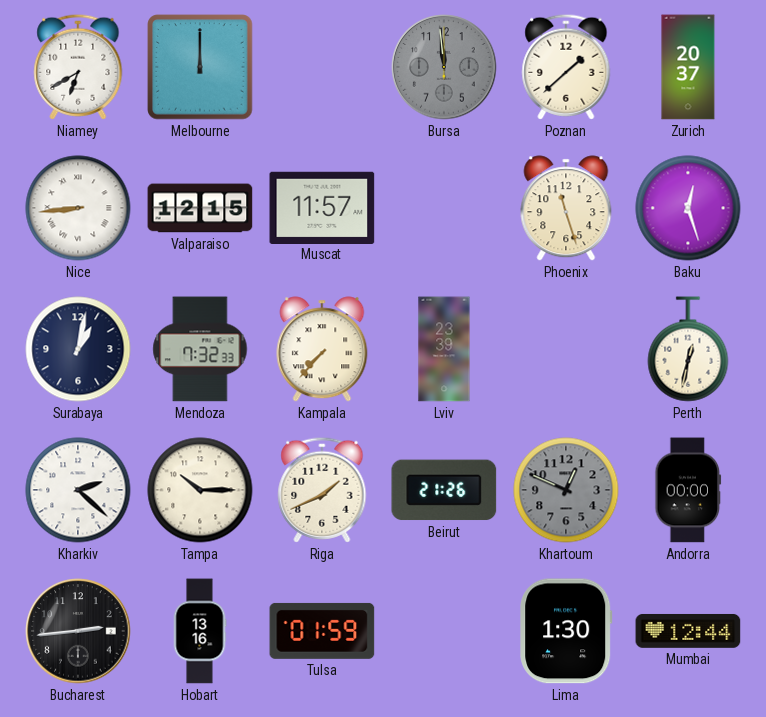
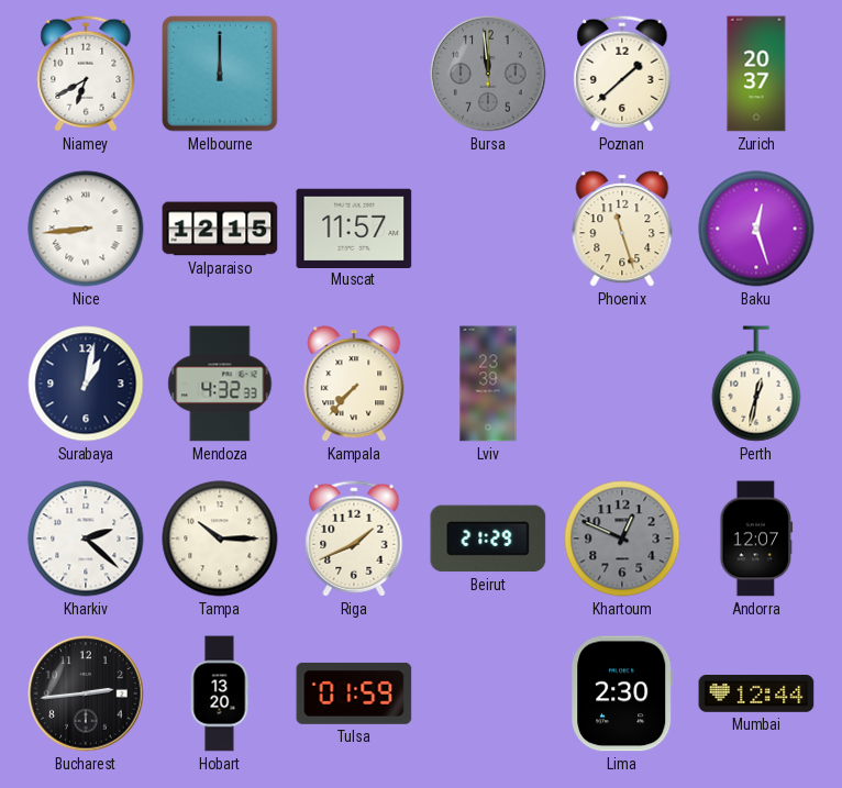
Mendoza: 7:32 -> 4:32 (220, 384)
Beirut: 21:26 -> 21:29 (488, 539)
Andorra: 00:00 -> 12:07 (756, 539)
Hobart: 13:16 -> 13:20 (220, 693)
Lima: 1:30 -> 2:30 (622, 693)
